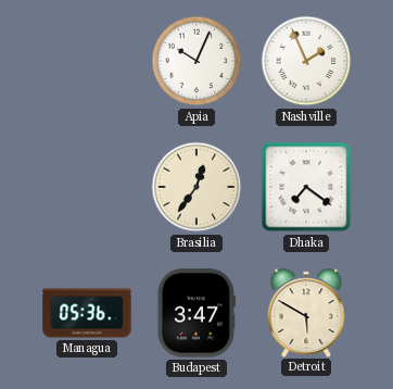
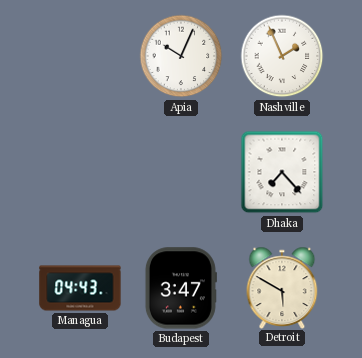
Brasilia: 12:36 -> none (196, 187)
Dhaka: 7:21 -> 7:23 (282, 172)
Managua: 05:36 -> 04:43 (80, 288)
